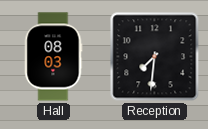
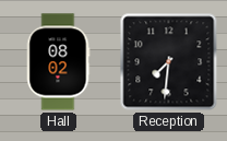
Hall: 08:03 -> 08:02 (58, 62)
